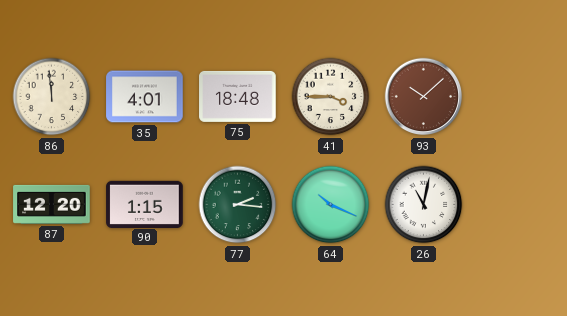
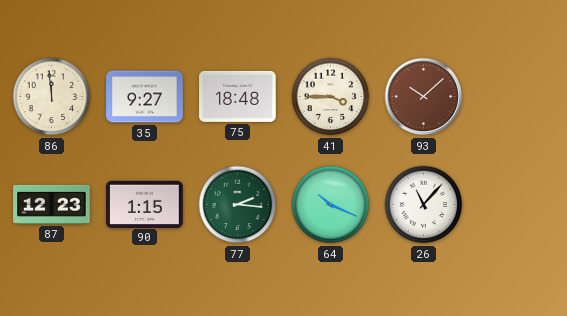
35: 4:01 -> 9:27 (145, 97)
87: 12:20 -> 12:23 (52, 204)
26: 11:02 -> 11:07 (424, 205)
